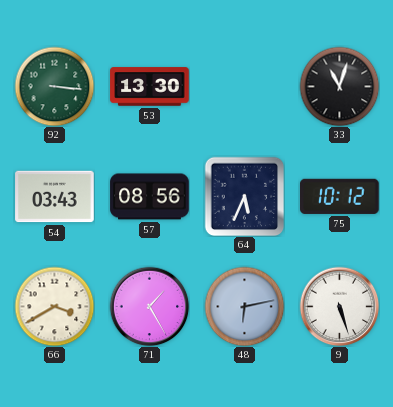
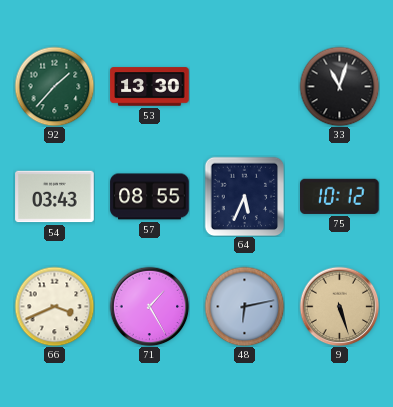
92: 3:16 -> 1:37 (54, 86)
57: 08:56 -> 08:55 (150, 197)
66: 3:40 -> 3:41 (54, 306)
9 dial: white -> champagne (339, 306)
